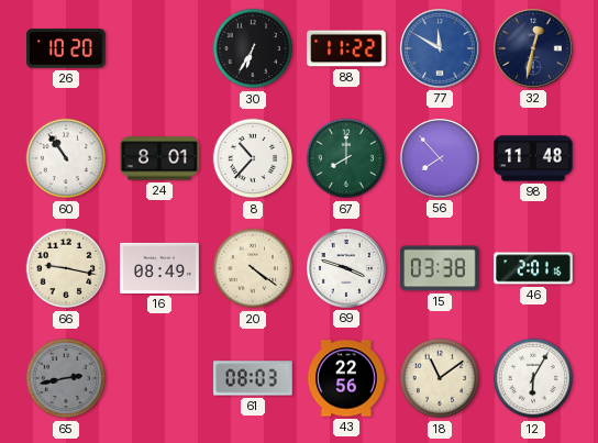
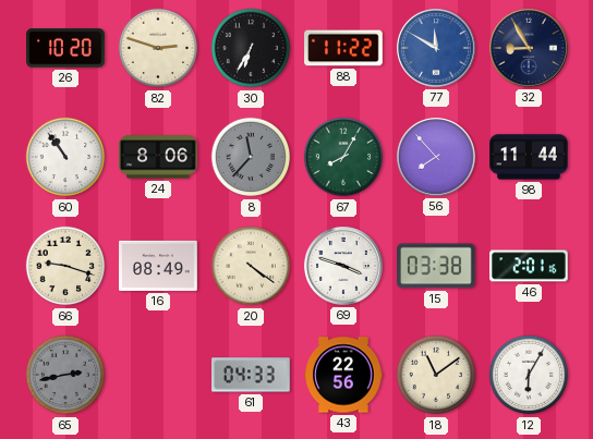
82: none -> 2:48 (158, 48)
32: 12:32 -> 8:55 (530, 49)
24: 8:01 -> 8:06 (158, 157)
8: 10:37 -> 11:37 (251, 157)
8 dial: white -> grey (251, 157)
67: 8:00 -> 8:05 (343, 157)
98: 11:48 -> 11:44 (529, 157)
66: 9:17 -> 9:18 (65, 266)
61: 08:03 -> 04:33 (252, 375)
